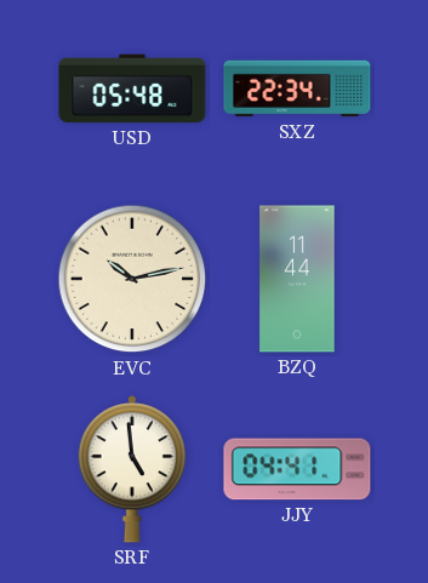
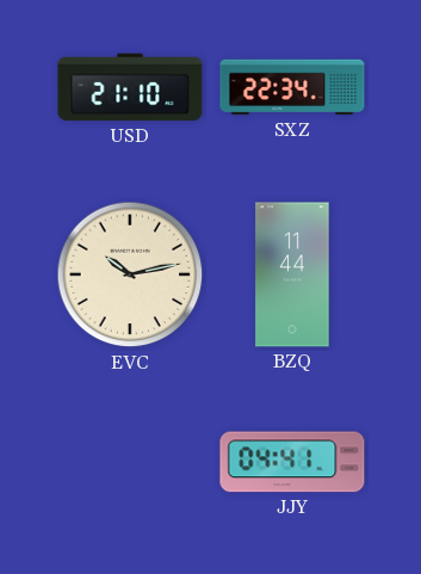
USD: 05:48 -> 21:10 (130, 87)
SRF: 4:59 -> none (132, 469)
